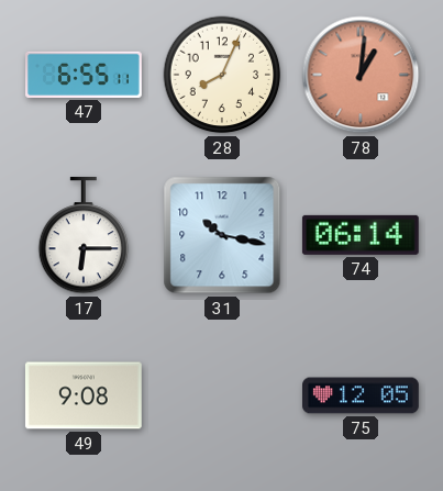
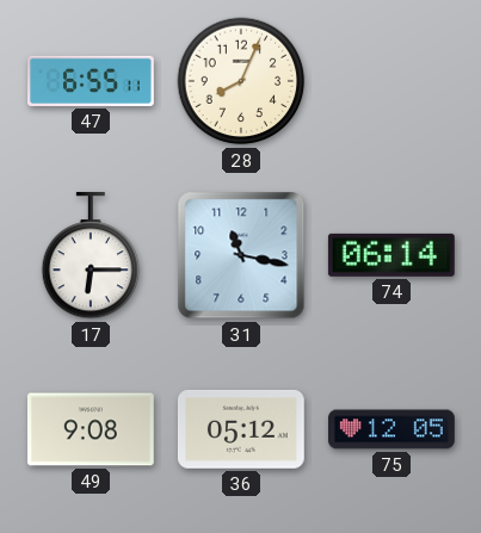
78: 1:01 -> none (361, 75)
31: 10:17 -> 11:17 (241, 255)
36: none -> 05:12 (241, 429)
